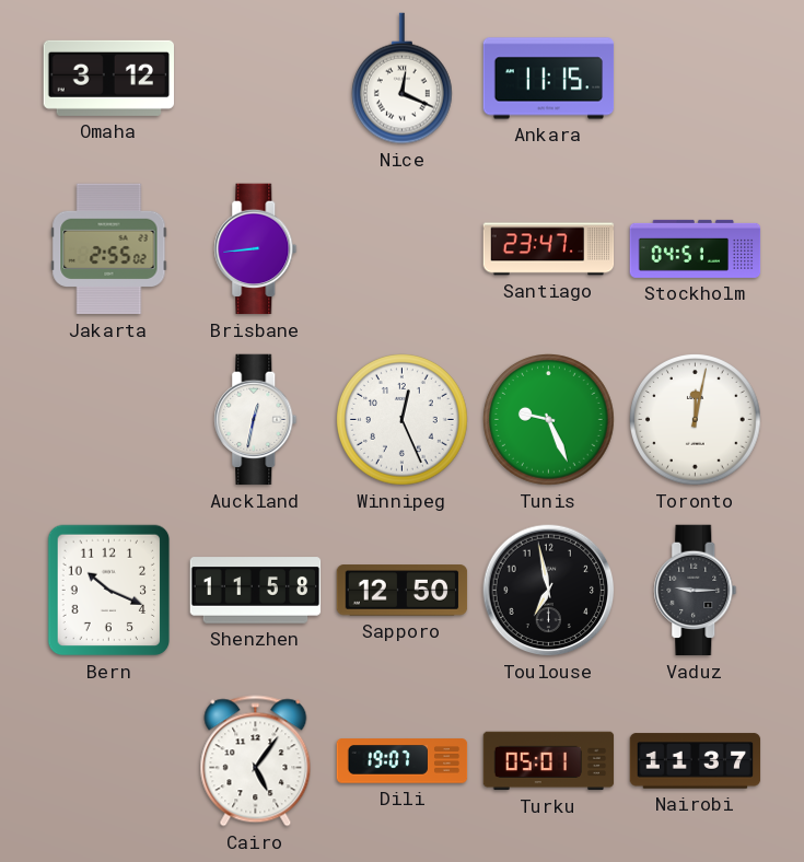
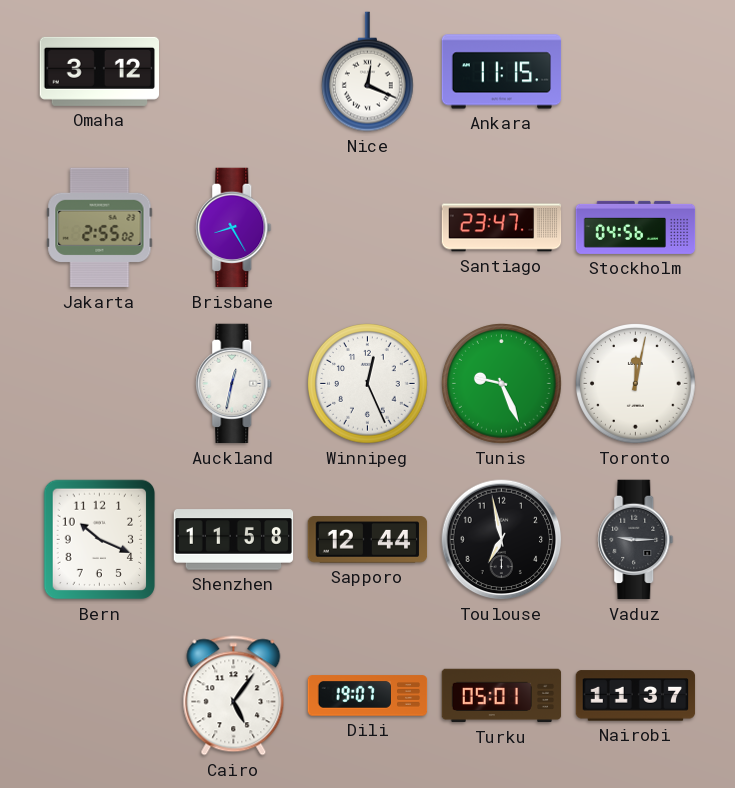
Brisbane: 8:44 -> 8:25 (234, 228)
Stockholm: 04:51 -> 04:56 (636, 227)
Sapporo: 12:50 -> 12:44 (368, 540)
